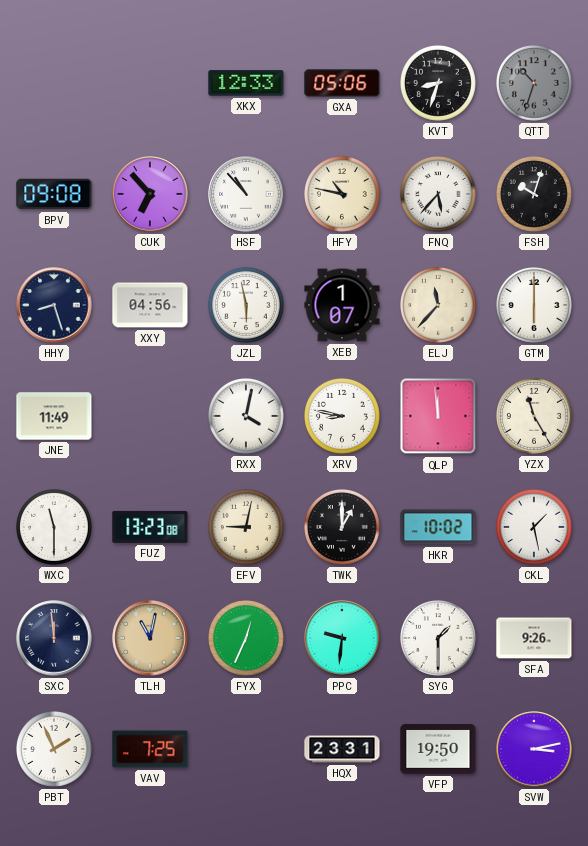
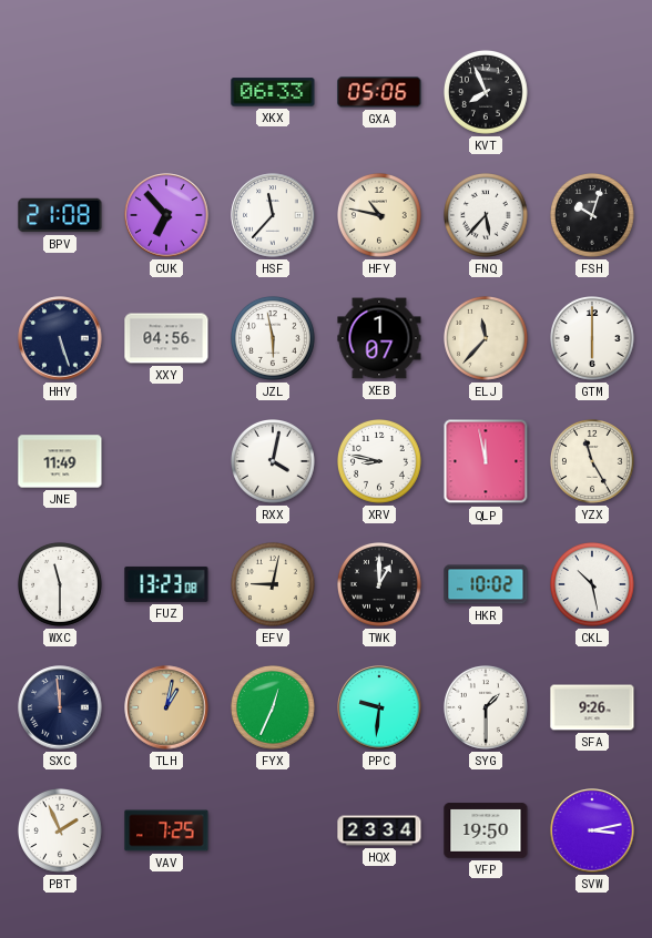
XKX: 12:33 -> 06:33 (273, 92)
KVT: 8:33 -> 7:56 (487, 93)
QTT: 10:33 -> none (535, 84)
BPV: 09:08 -> 21:08 (60, 215)
HSF: 10:53 -> 11:37 (273, 215)
HHY: 8:27 -> 5:27 (60, 338)
QLP: 11:59 -> 11:58 (486, 461)
CKL: 1:28 -> 10:28 (593, 585)
TLH: 11:02 -> 1:02 (166, 707)
HQX: 23:31 -> 23:34 (379, 830)
